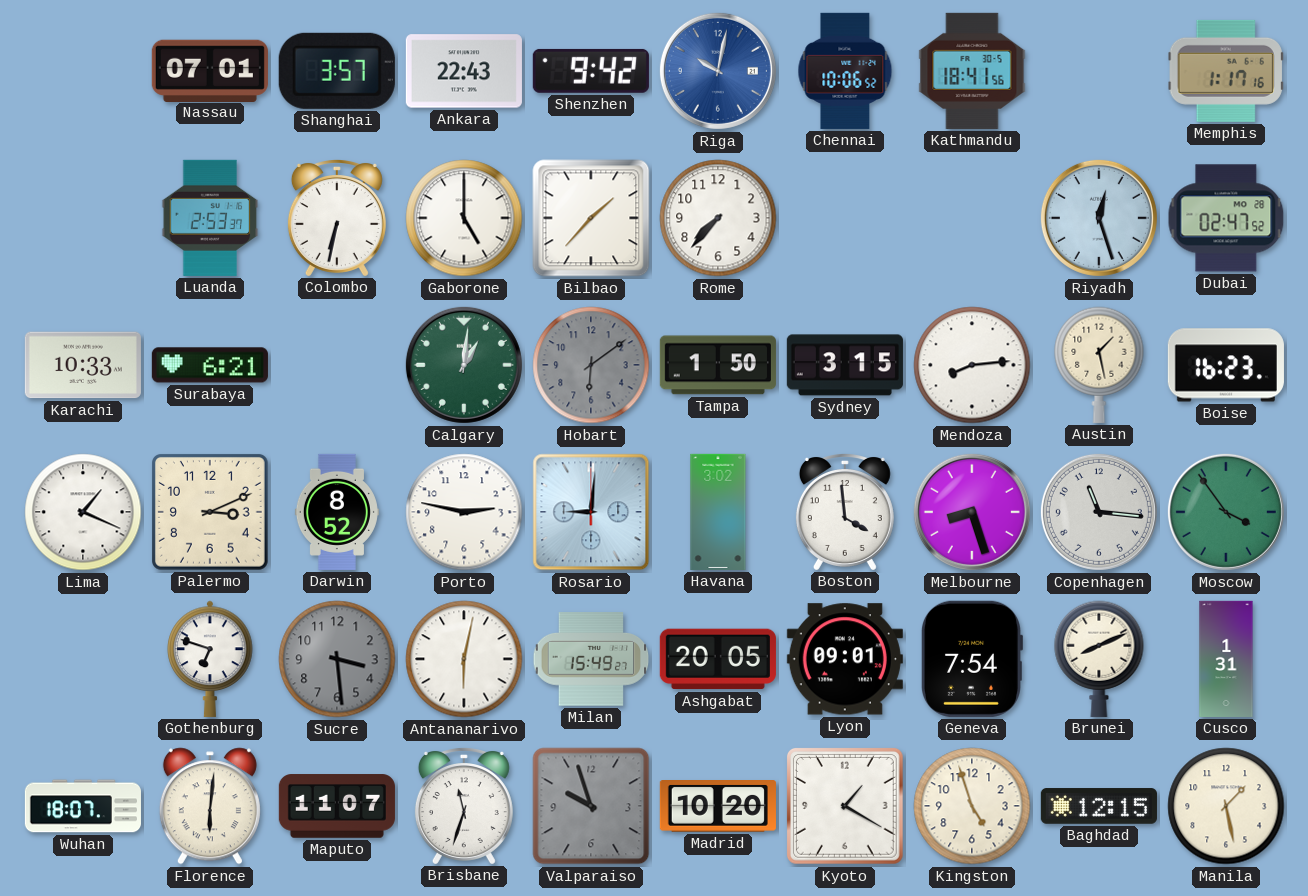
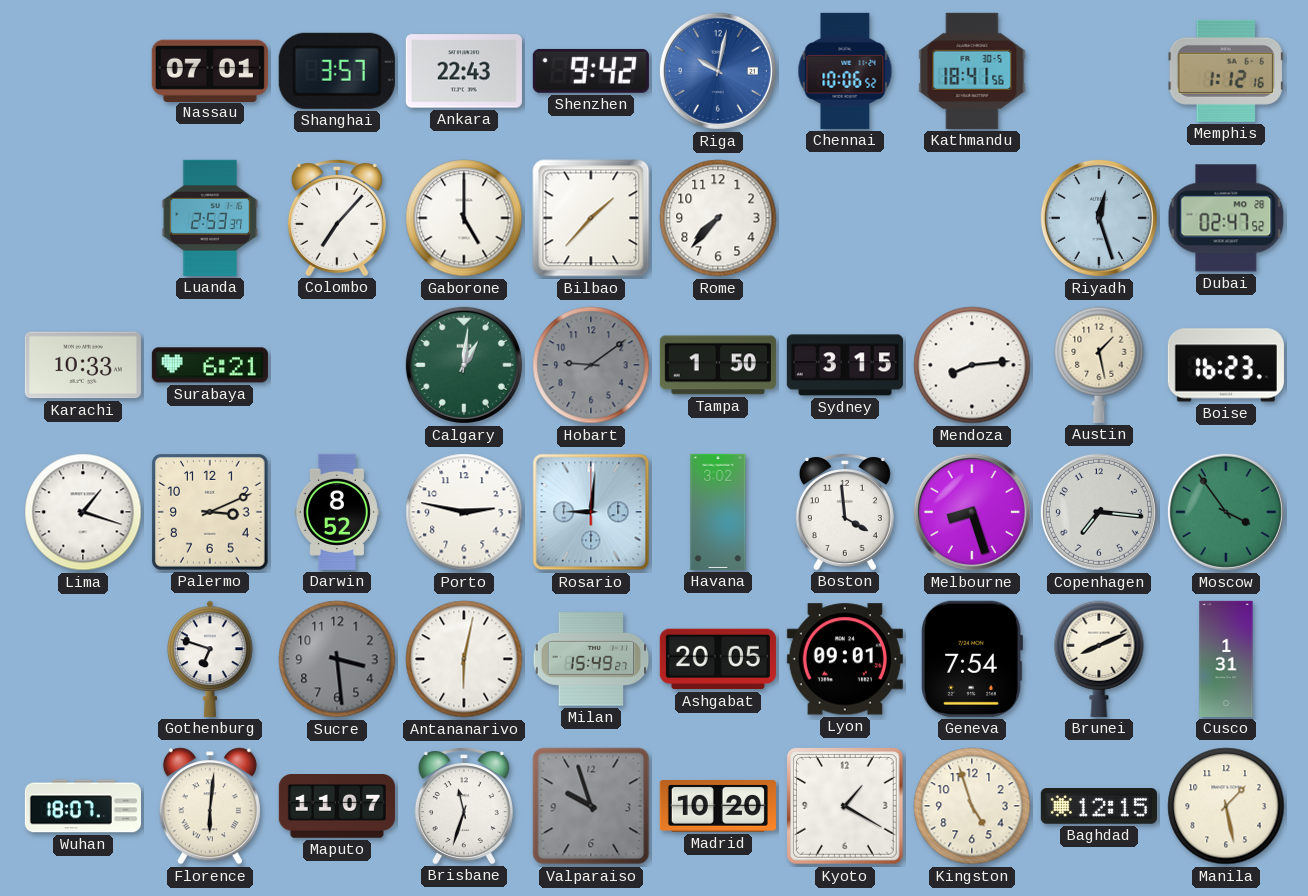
Memphis: 1:17 -> 1:12 (1226, 71)
Colombo: 6:32 -> 7:07 (337, 218)
Hobart: 6:09 -> 9:09 (591, 365)
Lima: 1:19 -> 1:18 (83, 512)
Copenhagen: 11:16 -> 7:16 (1099, 512)
